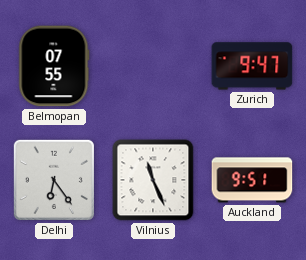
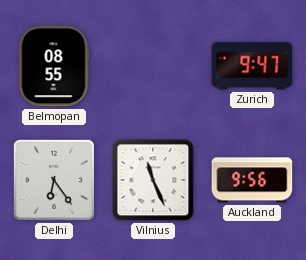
Belmopan: 07:55 -> 08:55 (54, 66)
Auckland: 9:51 -> 9:56 (252, 180)
